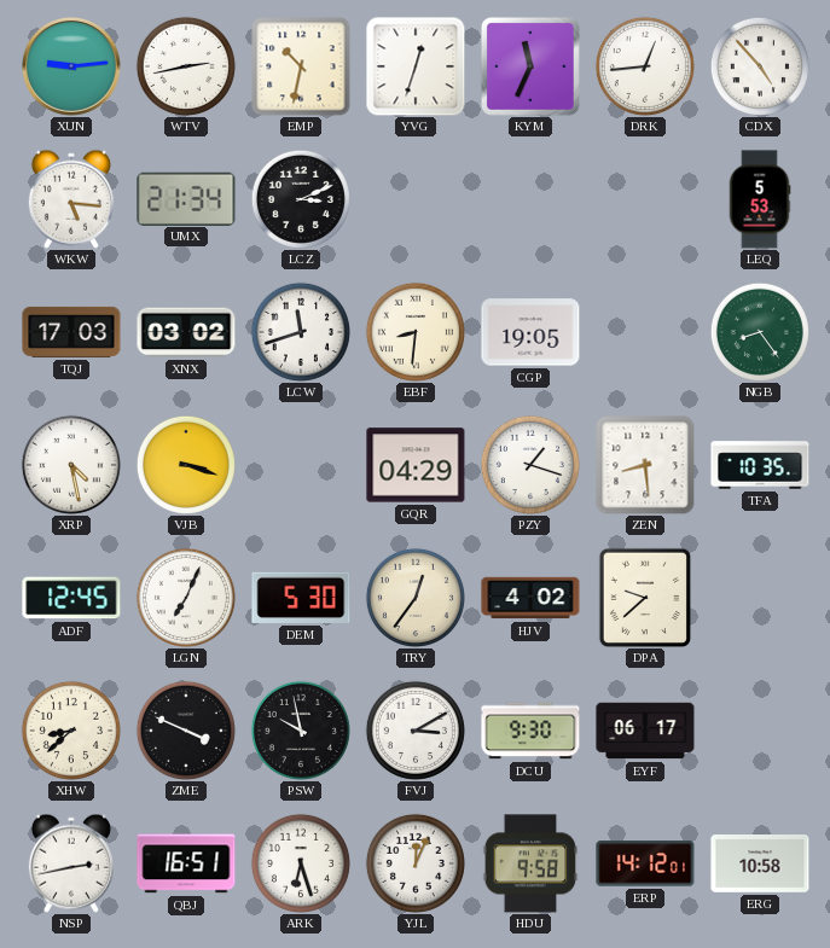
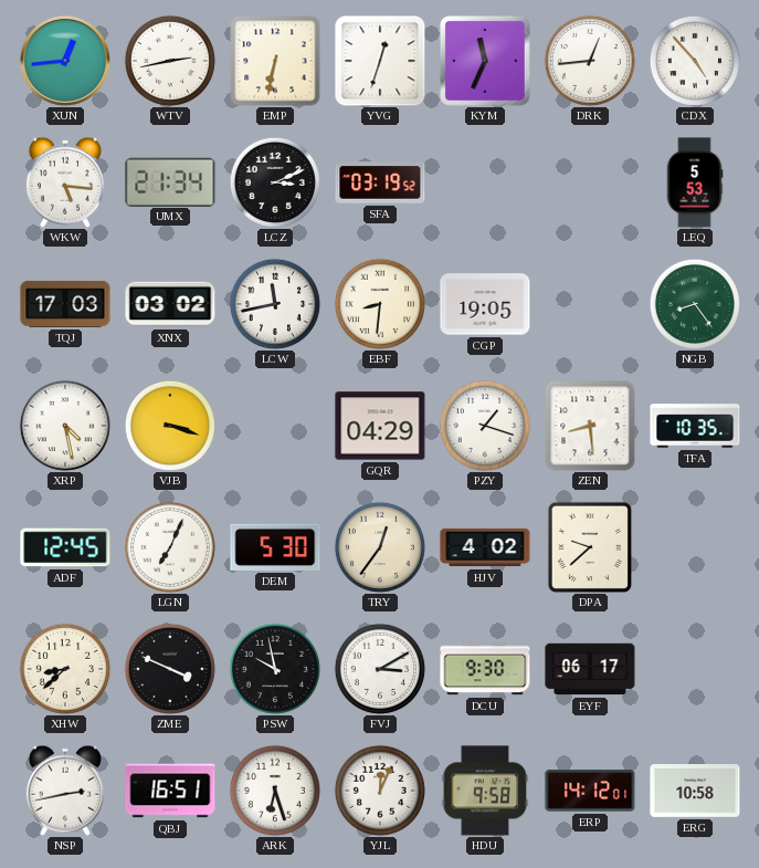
XUN: 9:14 -> 12:44 (65, 61)
EMP: 10:32 -> 6:32 (275, 61)
SFA: none -> 03:19 (380, 182)
LCW: 11:42 -> 11:43 (275, 304)
